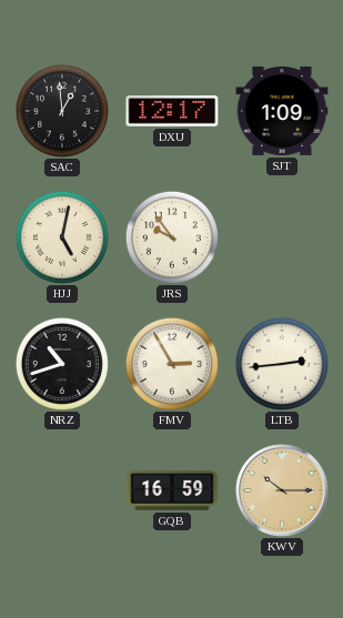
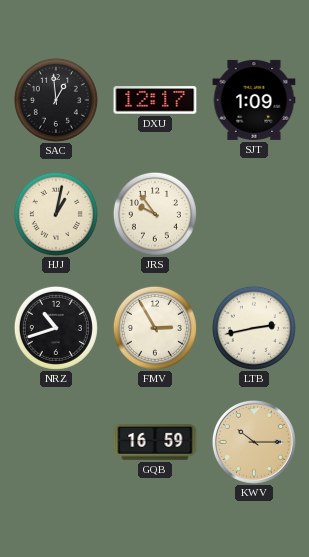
HJJ: 5:02 -> 1:02 (56, 214)
LTB: 2:44 -> 2:43 (254, 328)
